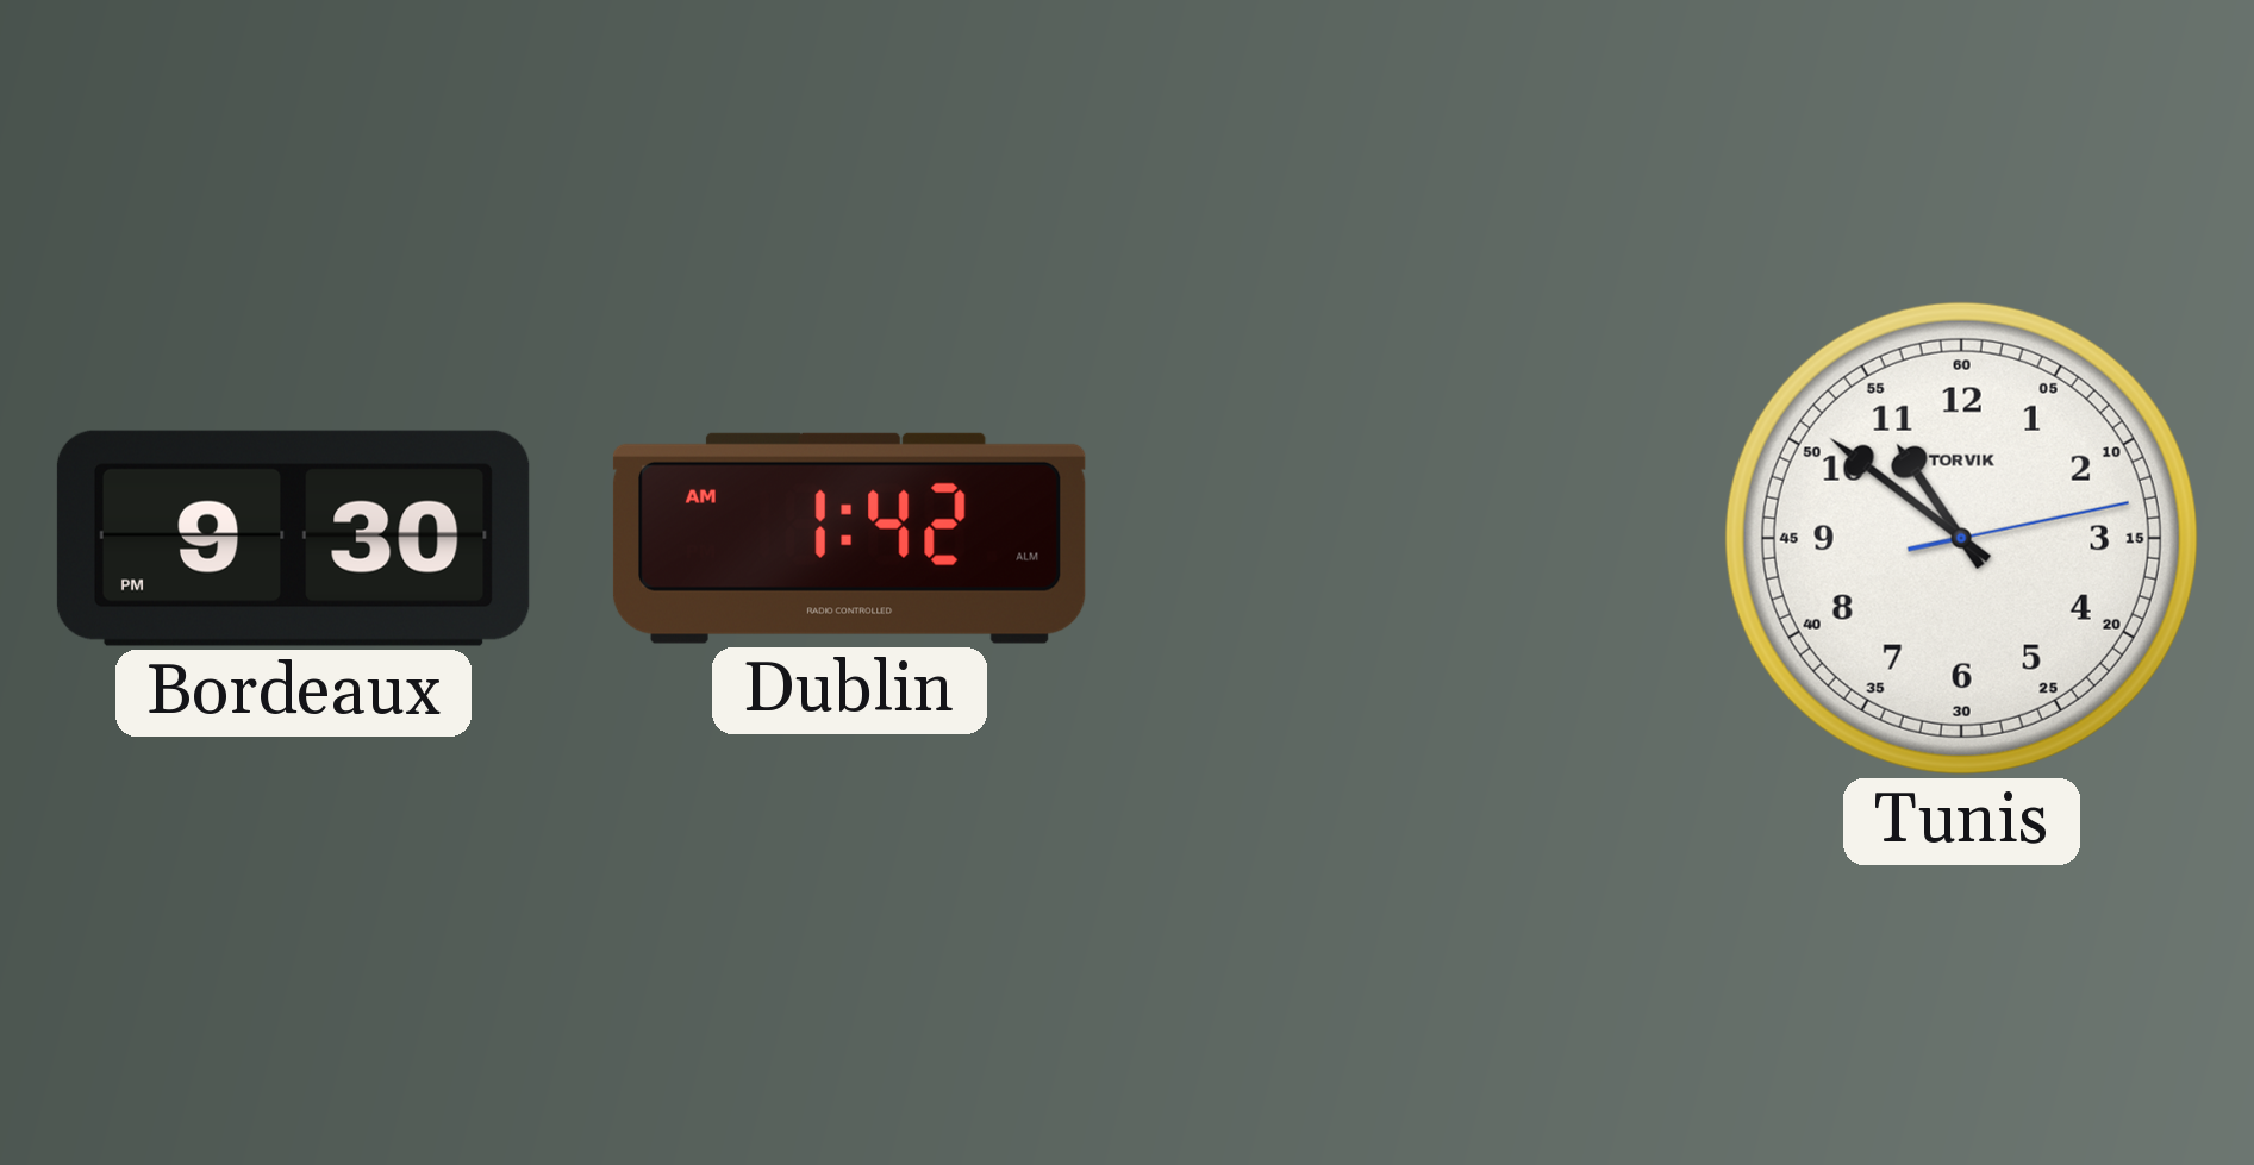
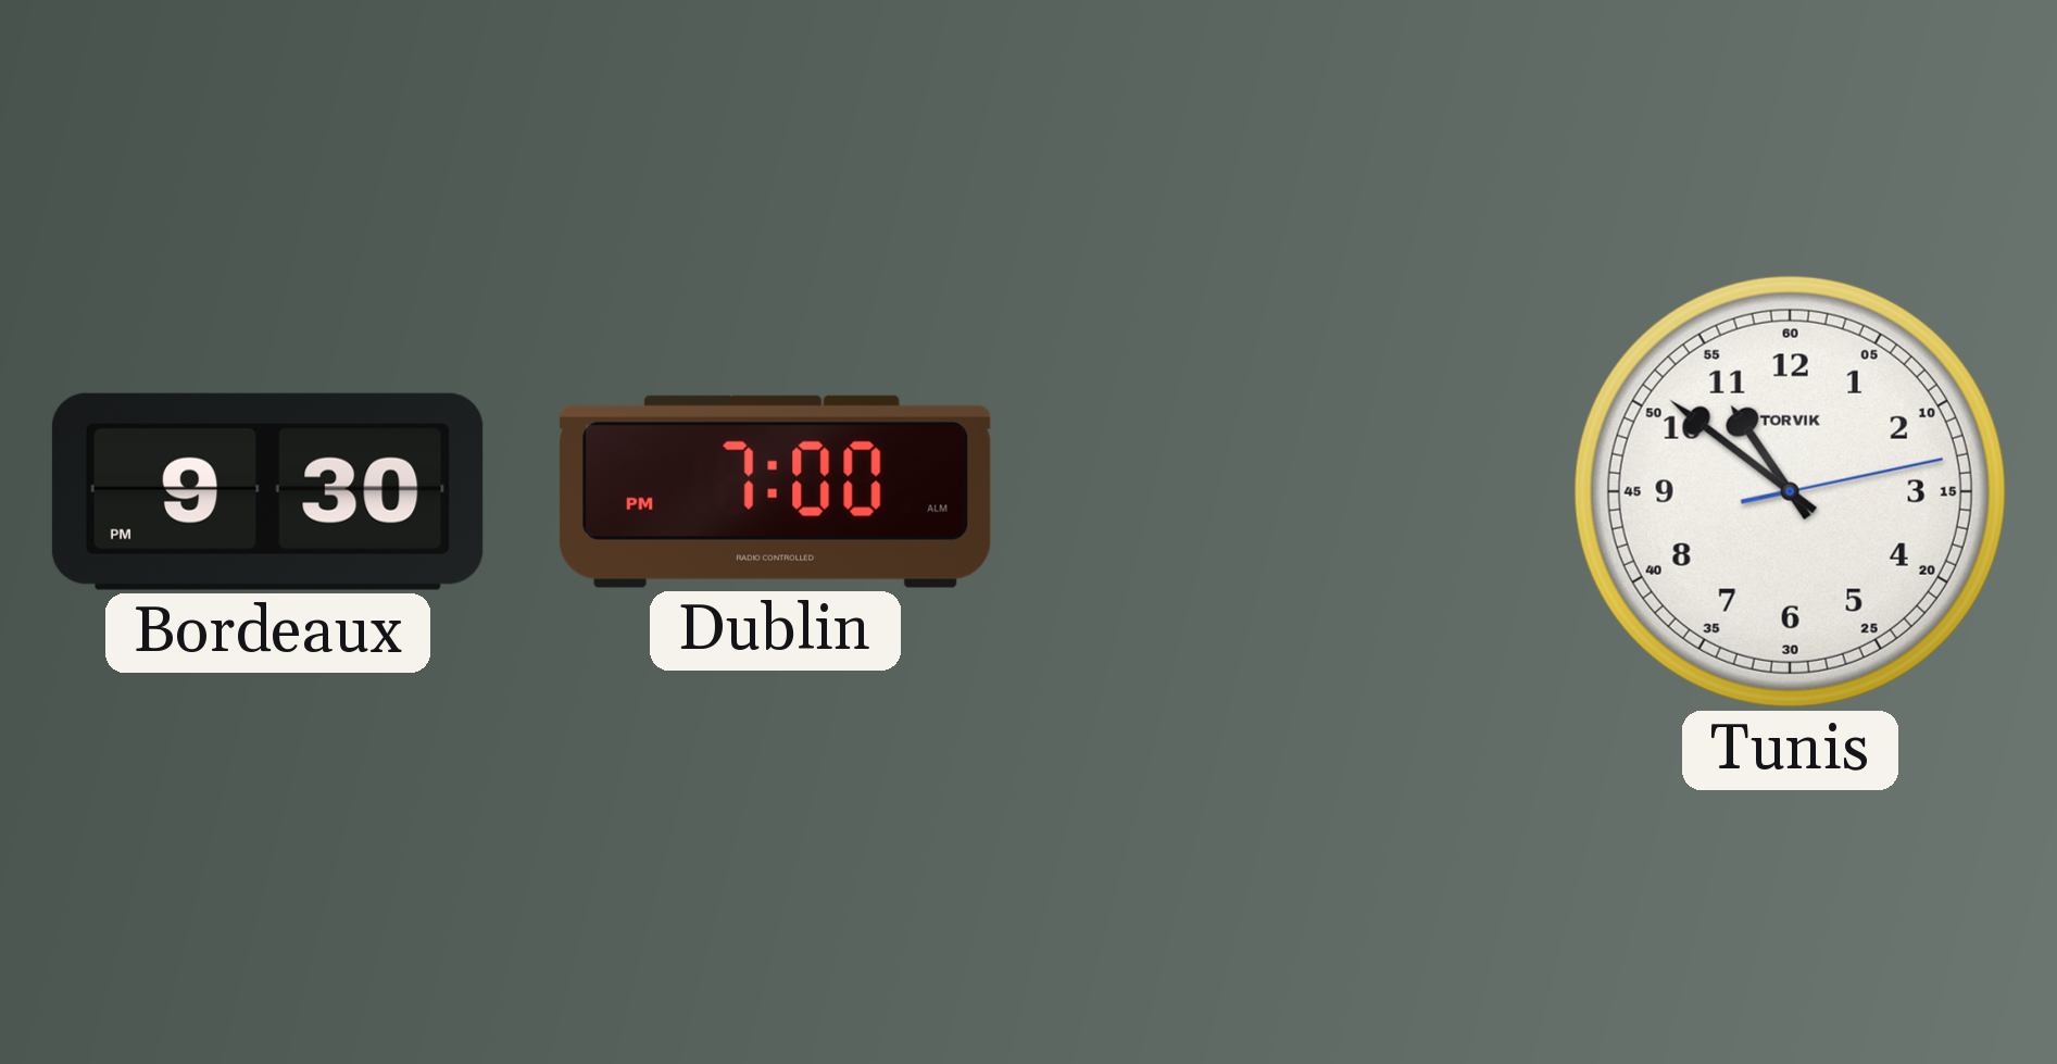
Dublin: 1:42 -> 7:00 (775, 491)
